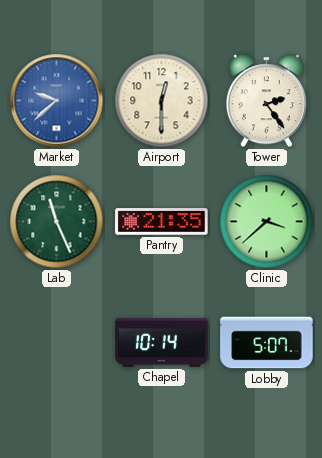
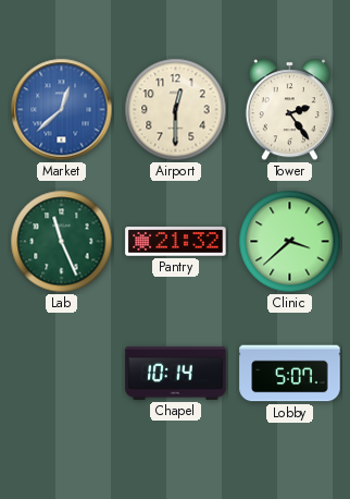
Market: 9:38 -> 12:38 (62, 110)
Pantry: 21:35 -> 21:32 (176, 242)
